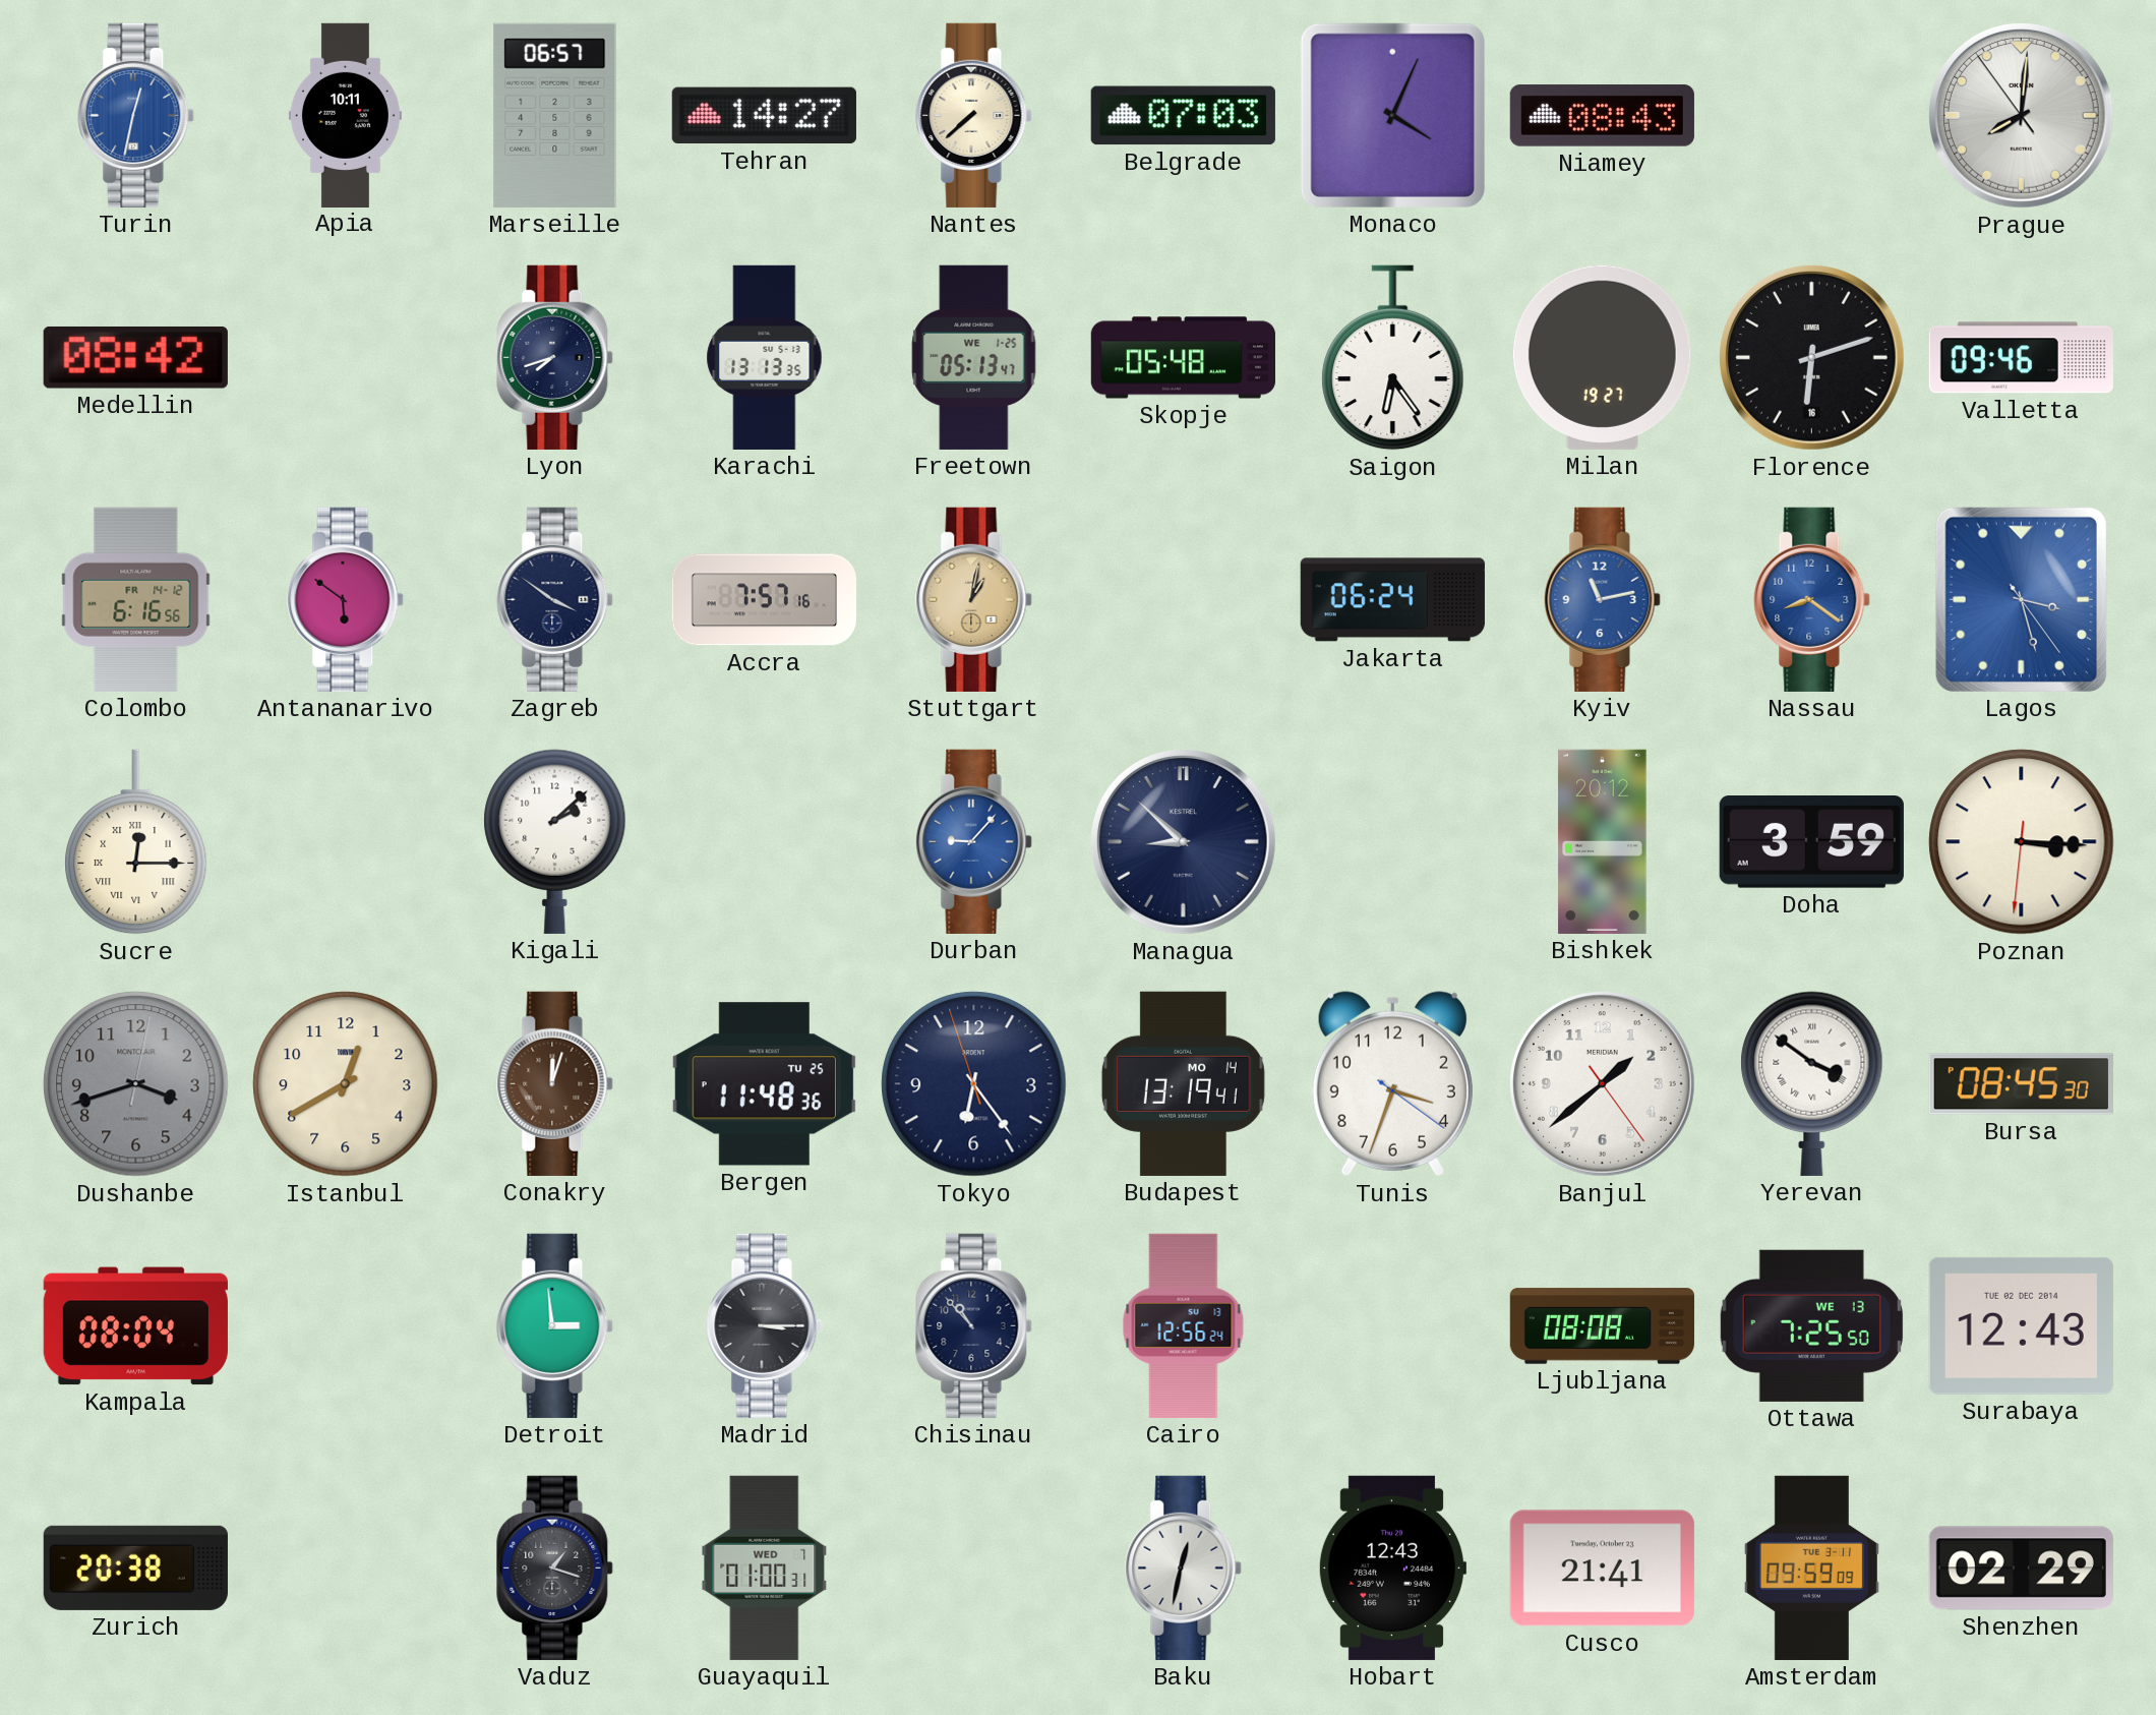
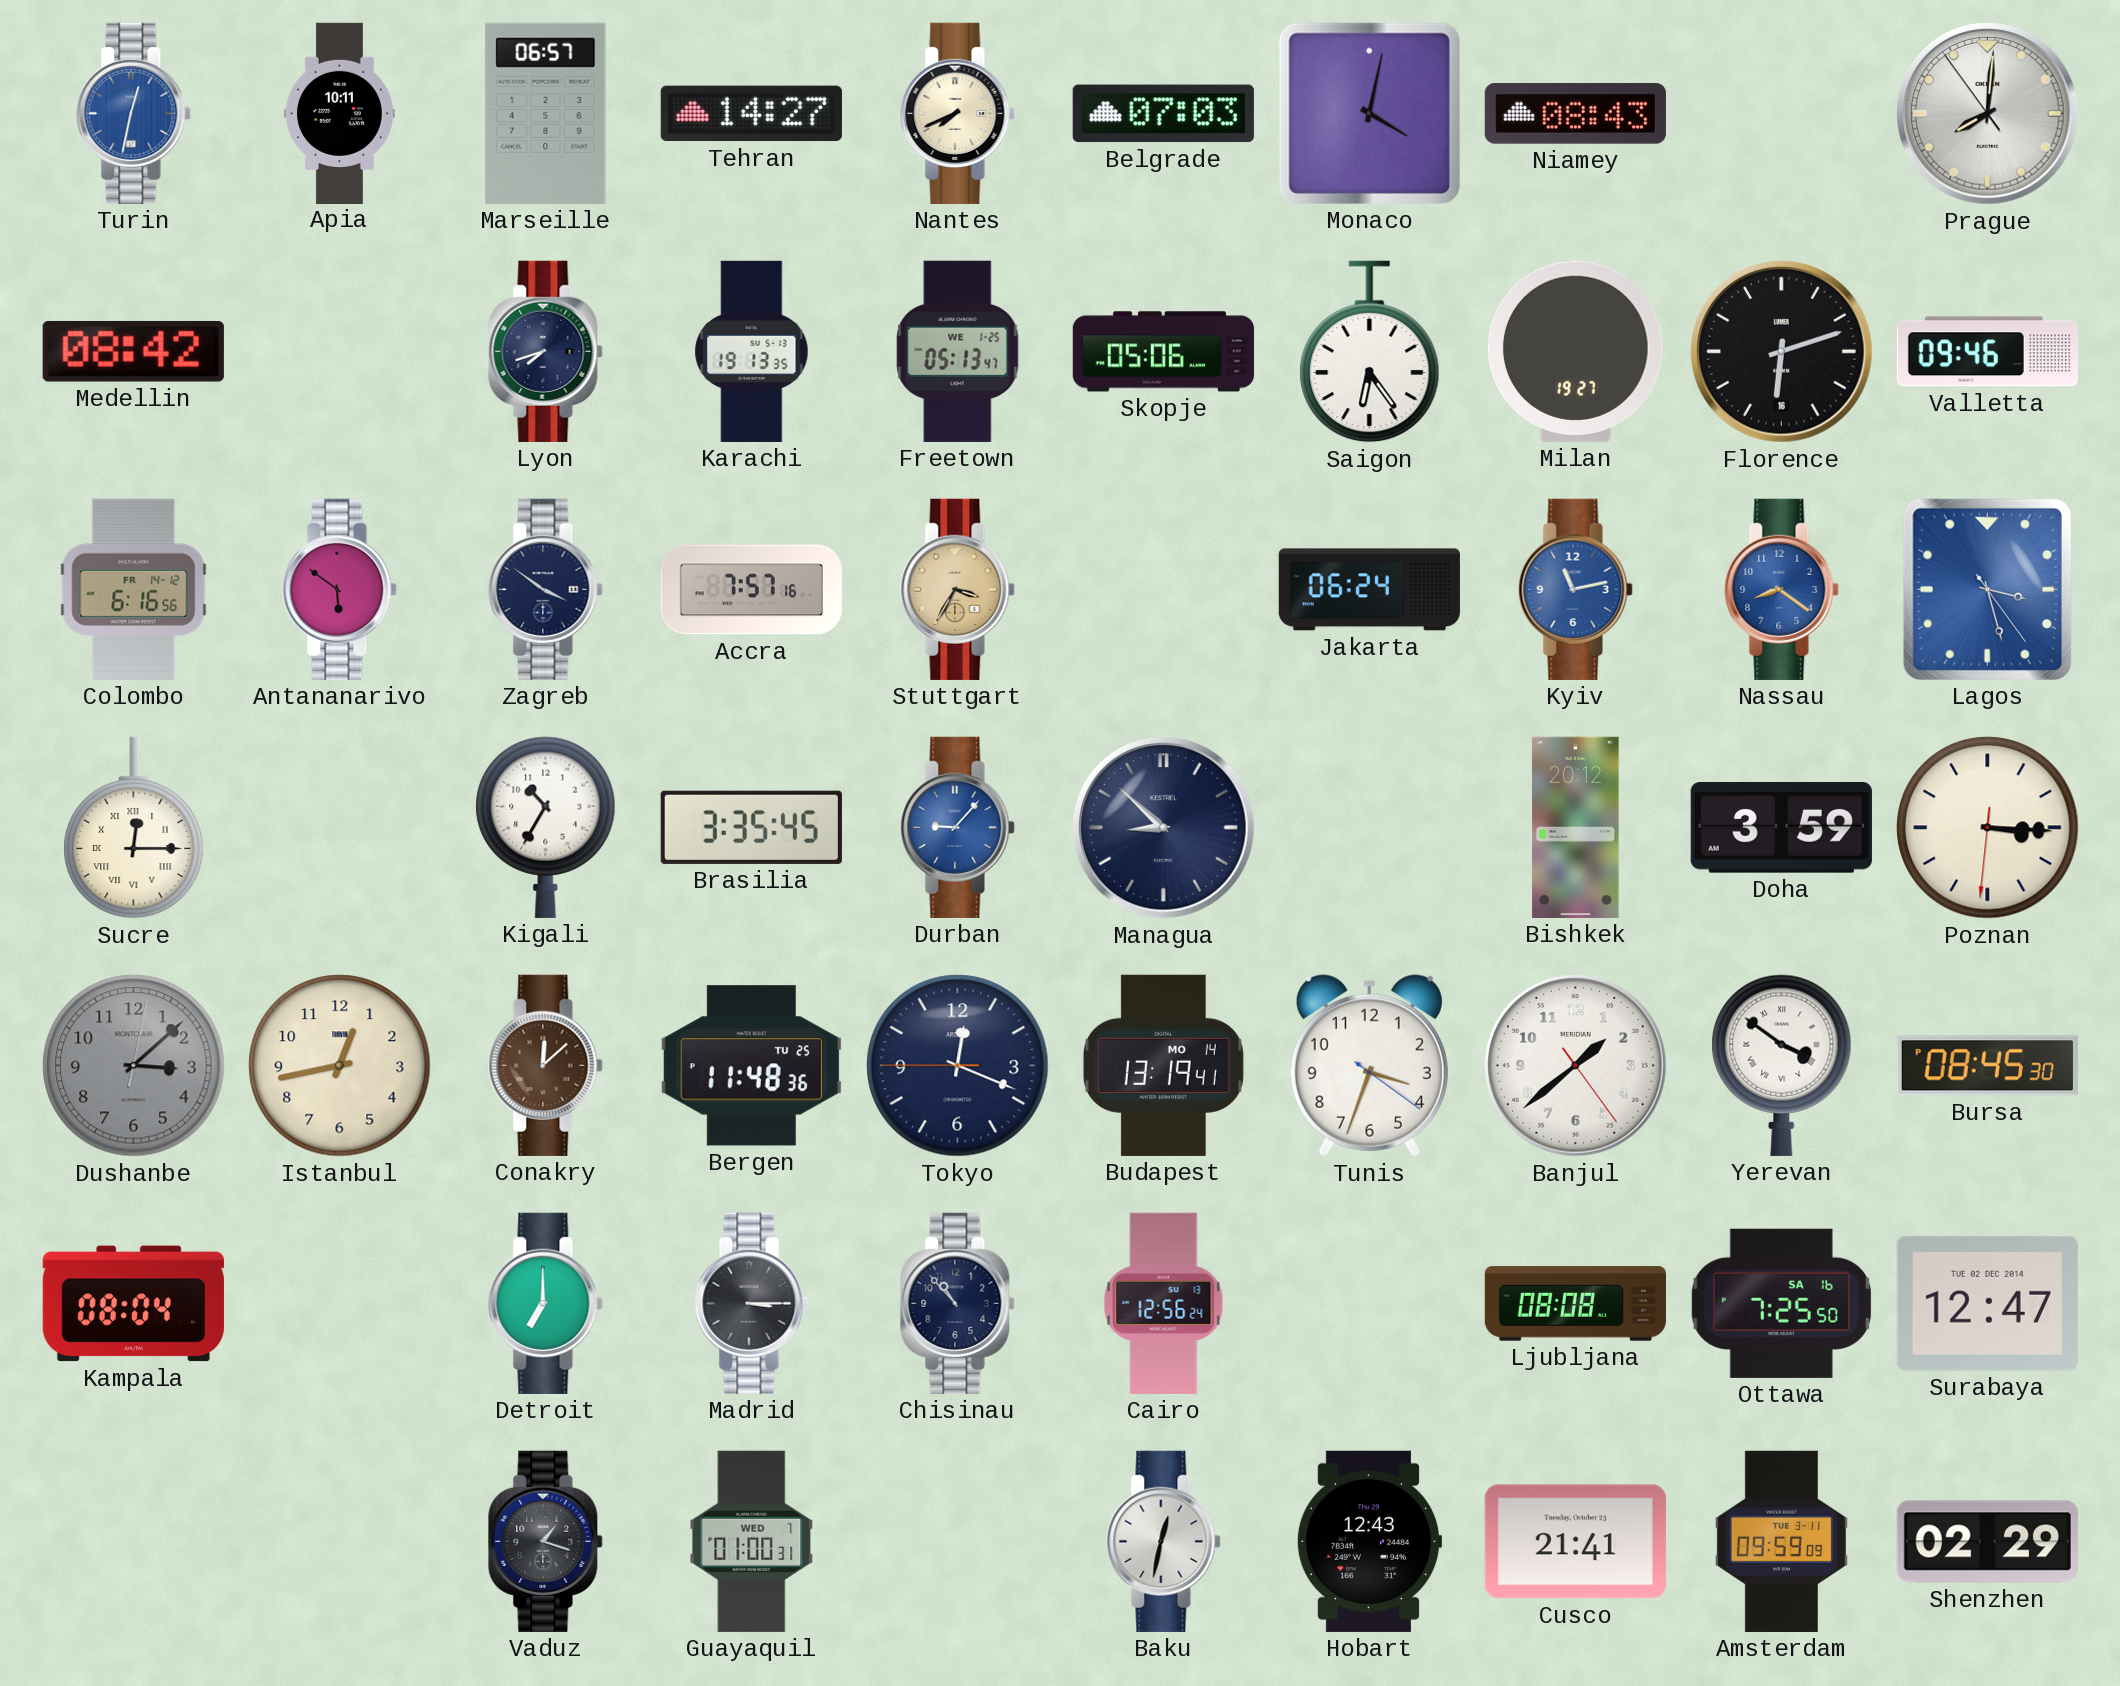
Nantes: 7:38 -> 7:41 (958, 113)
Monaco: 4:04 -> 4:02 (1369, 113)
Karachi: 13:13 -> 19:13 (752, 351)
Skopje: 05:48 -> 05:06 (1163, 352)
Stuttgart: 1:02 -> 3:35 (958, 589)
Kigali: 2:08 -> 10:35 (546, 827)
Brasilia: none -> 3:35 (751, 827)
Dushanbe: 3:42 -> 3:08 (134, 1066)
Istanbul: 12:40 -> 12:43 (340, 1066)
Conakry: 12:03 -> 12:08 (546, 1065)
Tokyo: 6:23 -> 12:18 (958, 1066)
Detroit: 2:59 -> 7:00 (546, 1303)
Ottawa date: WE 13 -> SA 16 (1781, 1303)
Surabaya: 12:43 -> 12:47 (1987, 1303)
Zurich: 20:38 -> none (135, 1568)
